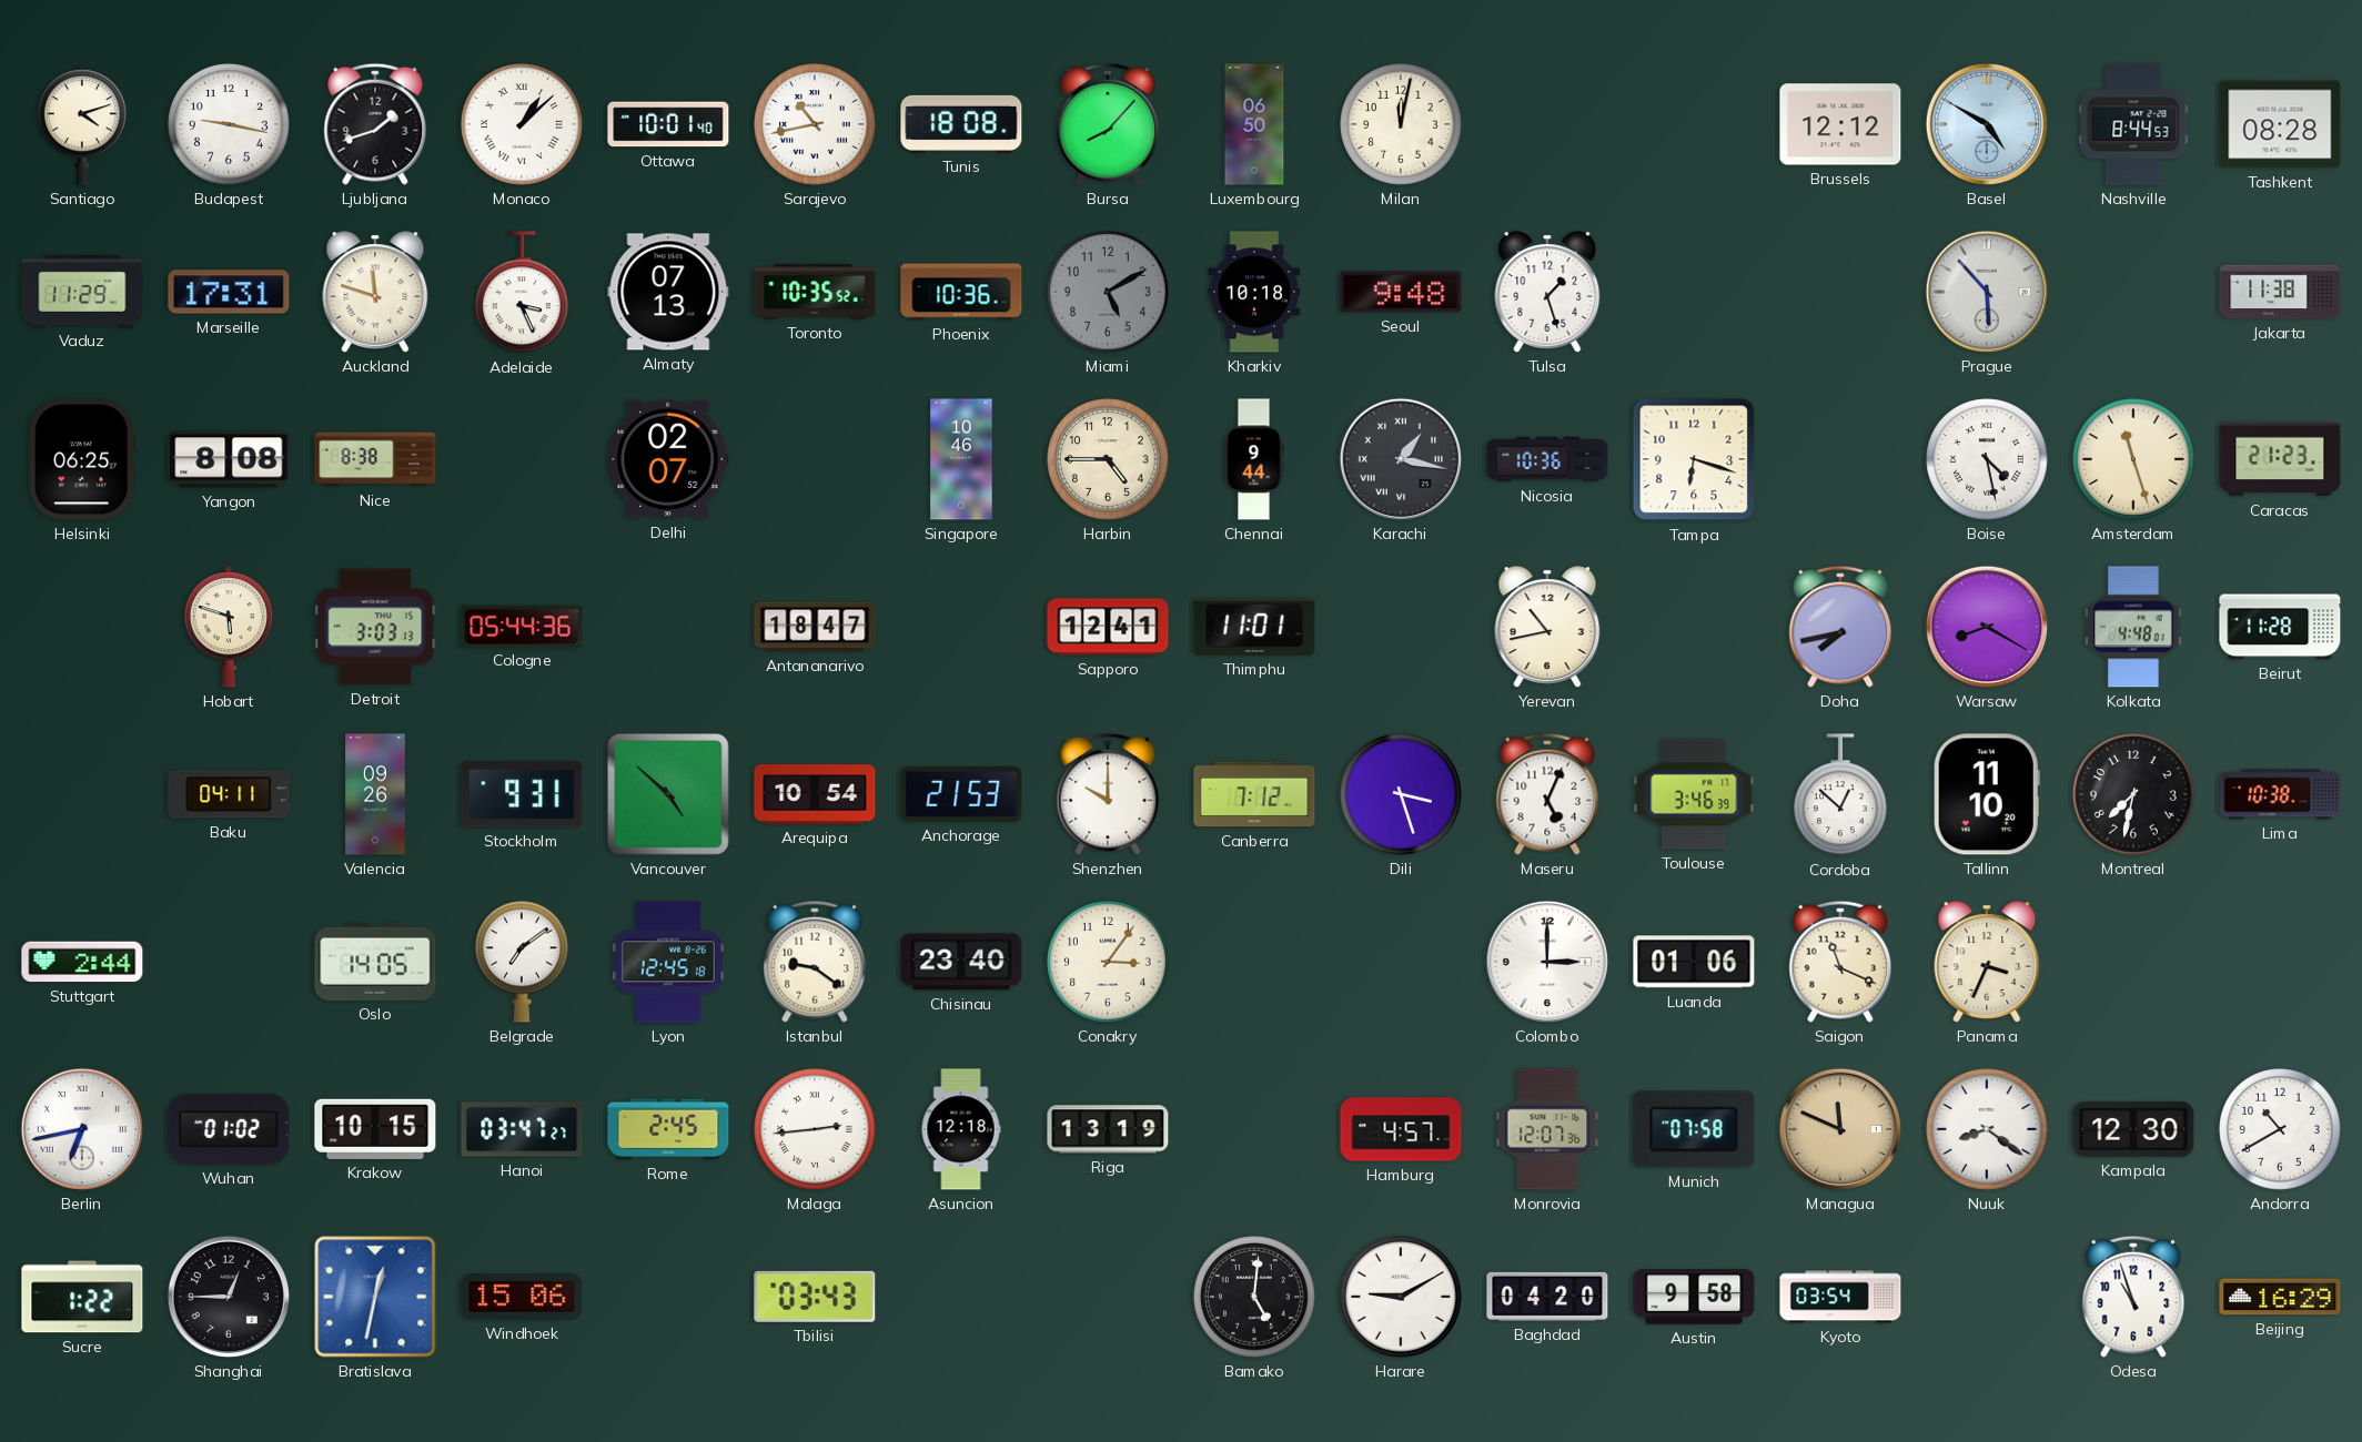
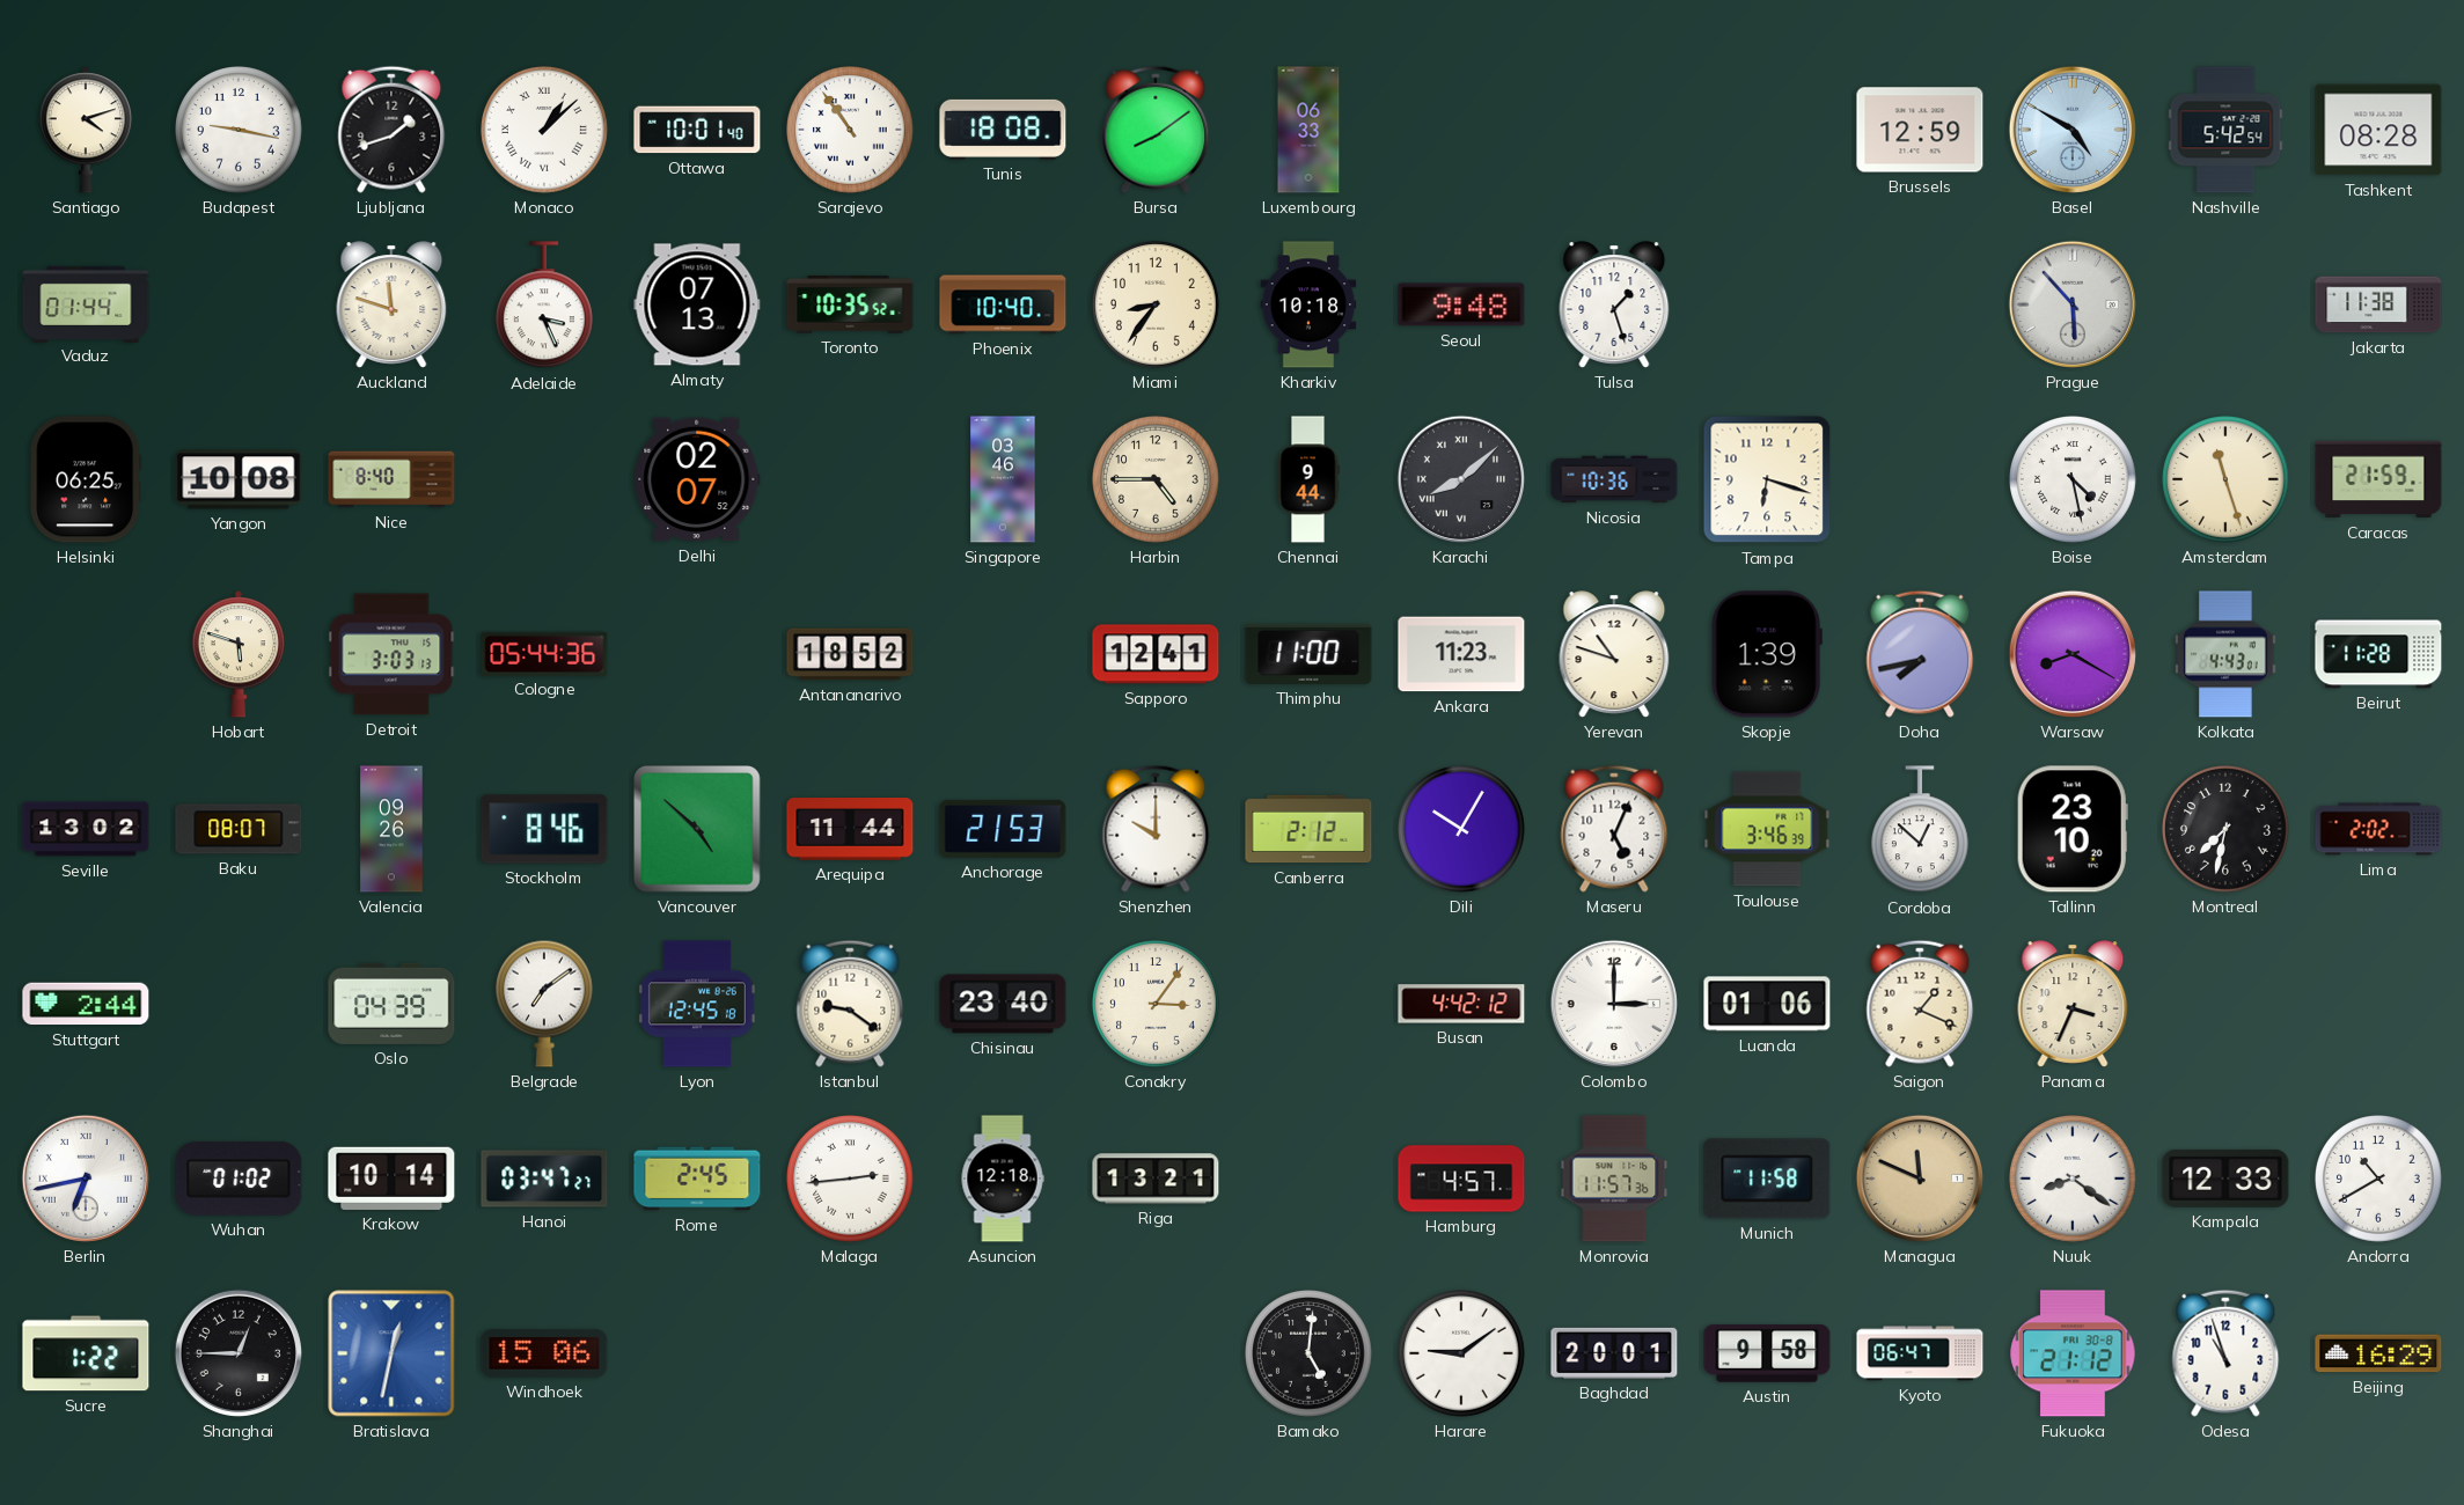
Sarajevo: 10:43 -> 10:54 (851, 131)
Bursa: 8:07 -> 8:09 (1156, 130)
Luxembourg: 06:50 -> 06:33 (1308, 130)
Milan: 12:02 -> none (1402, 125)
Brussels: 12:12 -> 12:59 (1920, 130)
Nashville: 8:44 -> 5:42 (2225, 130)
Vaduz: 11:29 -> 01:44 (86, 303)
Marseille: 17:31 -> none (229, 292)
Phoenix: 10:36 -> 10:40 (1003, 304)
Miami: 5:10 -> 8:36 (1157, 306)
Miami dial: grey -> cream (1157, 306)
Yangon: 8:08 -> 10:08 (239, 479)
Nice: 8:38 -> 8:40 (391, 479)
Singapore: 10:46 -> 03:46 (1003, 479)
Karachi: 1:17 -> 8:08 (1461, 479)
Caracas: 21:23 -> 21:59 (2378, 479)
Antananarivo: 18:47 -> 18:52 (850, 654)
Thimphu: 11:01 -> 11:00 (1308, 654)
Ankara: none -> 11:23 (1461, 654)
Yerevan: 10:43 -> 10:48 (1614, 654)
Skopje: none -> 1:39 (1767, 654)
Kolkata: 4:48 -> 4:43 (2225, 654)
Seville: none -> 13:02 (86, 829)
Baku: 04:11 -> 08:07 (239, 829)
Stockholm: 9:31 -> 8:46 (544, 829)
Arequipa: 10:54 -> 11:44 (850, 830)
Canberra: 7:12 -> 2:12 (1308, 829)
Dili: 3:27 -> 10:05 (1462, 830)
Tallinn: 11:10 -> 23:10 (2073, 829)
Lima: 10:38 -> 2:02 (2378, 829)
Oslo: 14:05 -> 04:39 (391, 1004)
Busan: none -> 4:42 (1461, 1004)
Saigon: 11:19 -> 1:19 (1920, 1004)
Krakow: 10:15 -> 10:14 (391, 1179)
Riga: 13:19 -> 13:21 (1156, 1179)
Monrovia: 12:07 -> 11:57 (1614, 1179)
Munich: 07:58 -> 11:58 (1767, 1179)
Kampala: 12:30 -> 12:33 (2225, 1179)
Tbilisi: 03:43 -> none (815, 1297)
Harare: 9:10 -> 9:09 (1462, 1355)
Baghdad: 04:20 -> 20:01 (1614, 1353)
Kyoto: 03:54 -> 06:47 (1920, 1353)
Fukuoka: none -> 21:12 (2073, 1353)
